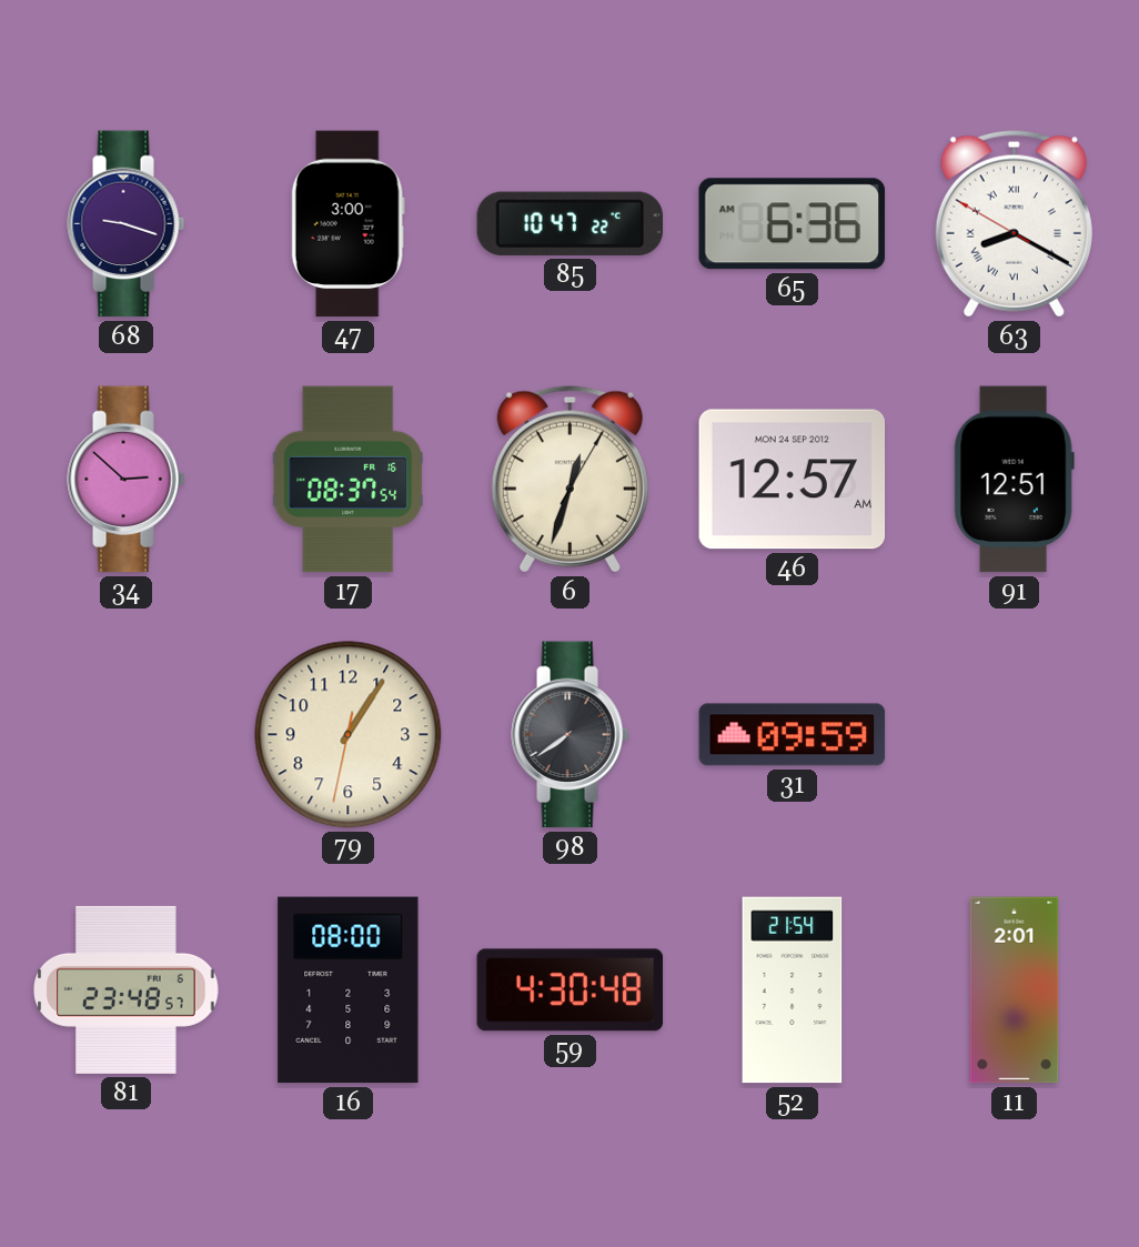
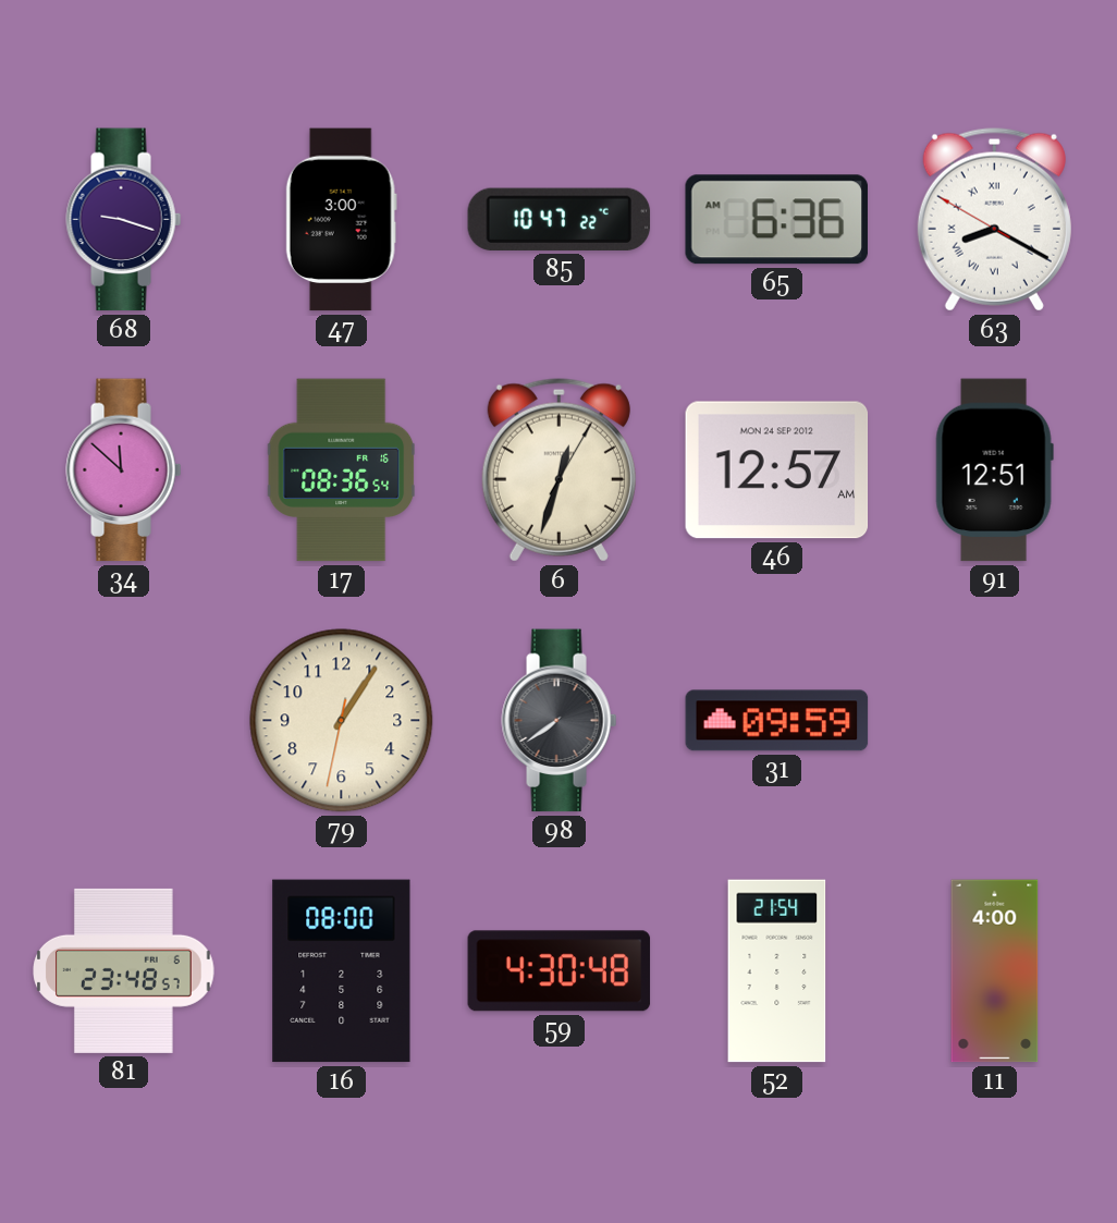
34: 2:52 -> 11:52 (124, 470)
17: 08:37 -> 08:36 (342, 470)
11: 2:01 -> 4:00 (995, 971)
